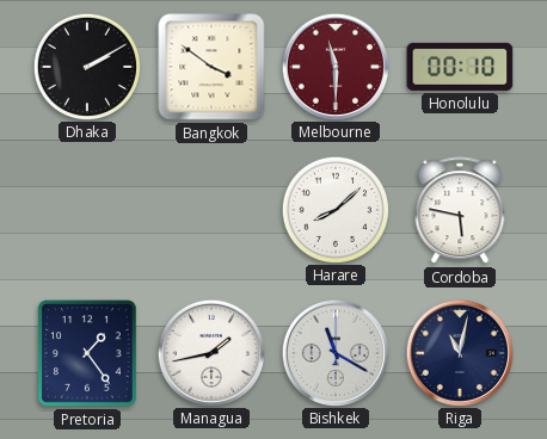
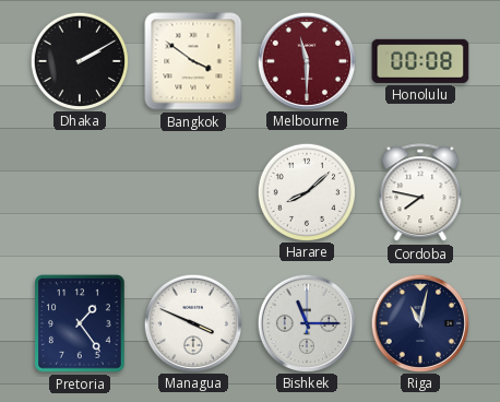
Honolulu: 00:10 -> 00:08 (420, 61)
Cordoba: 5:47 -> 7:47 (420, 193)
Managua: 1:43 -> 3:49 (192, 322)
Bishkek: 11:20 -> 11:15 (306, 322)
